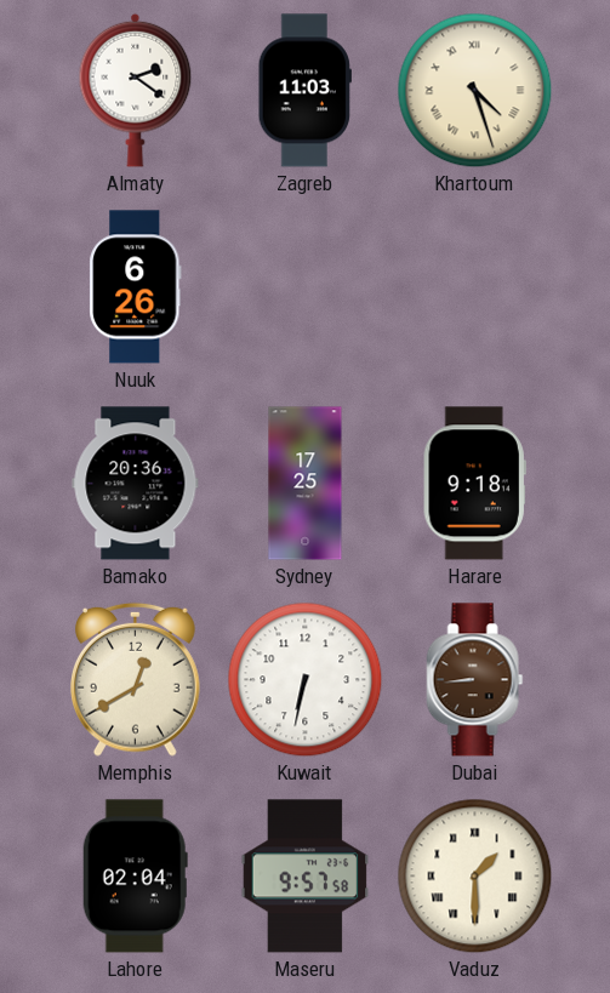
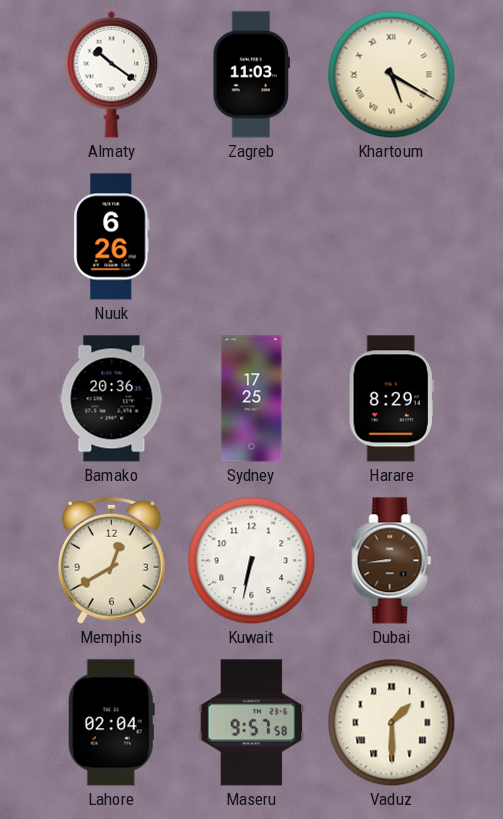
Almaty: 2:21 -> 10:21 (112, 74)
Khartoum: 4:27 -> 5:20 (392, 75)
Harare: 9:18 -> 8:29 (391, 399)
